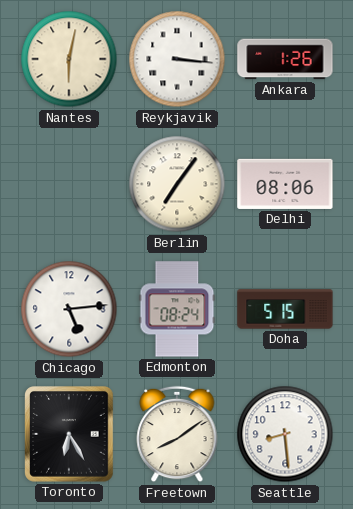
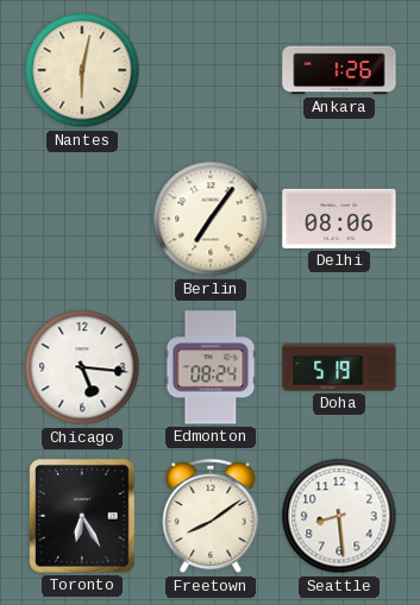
Reykjavik: 3:16 -> none (177, 59)
Chicago: 5:14 -> 5:16 (82, 367)
Doha: 5:15 -> 5:19 (339, 367)
